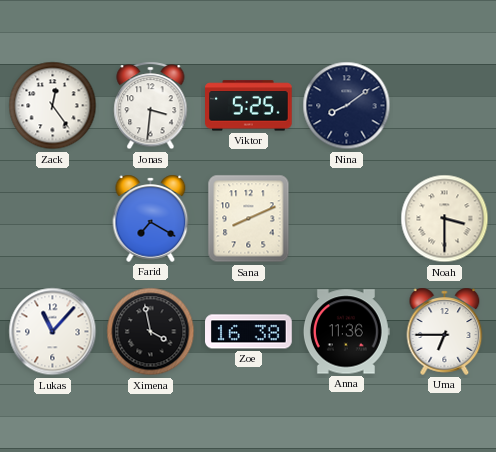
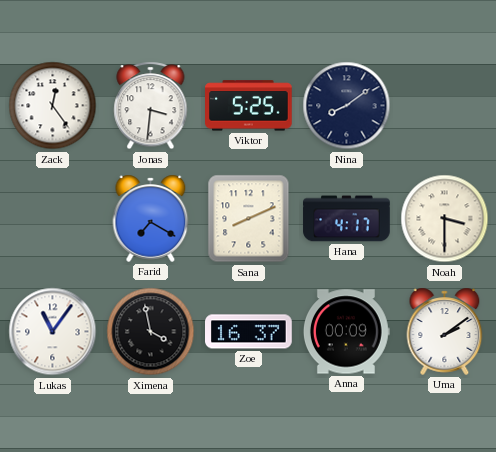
Hana: none -> 4:17 (347, 219)
Lukas: 11:07 -> 11:06 (53, 332)
Zoe: 16:38 -> 16:37 (249, 332)
Anna: 11:36 -> 00:09 (346, 332)
Uma: 6:45 -> 2:09 (445, 331)
